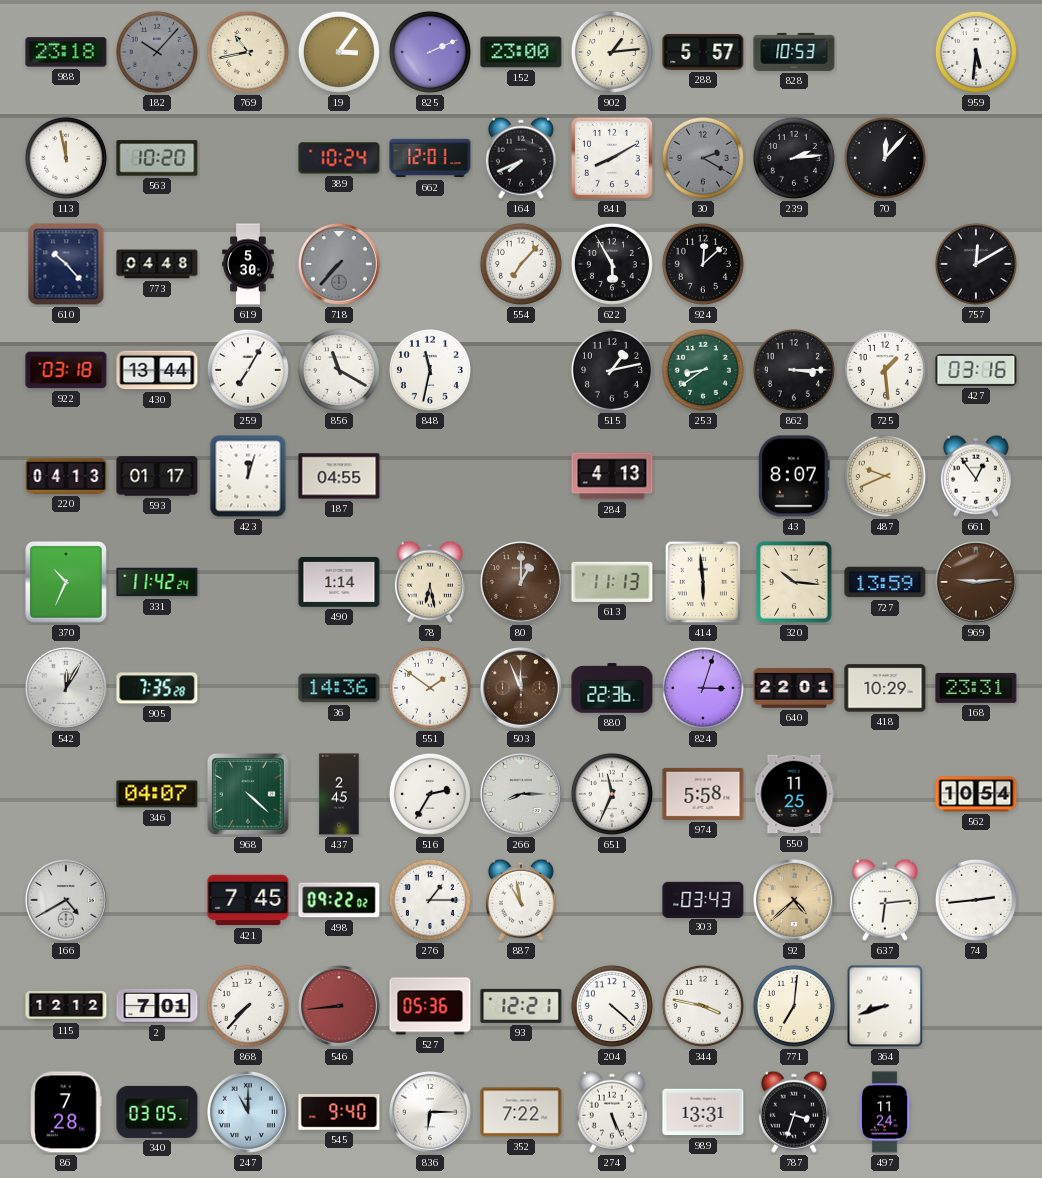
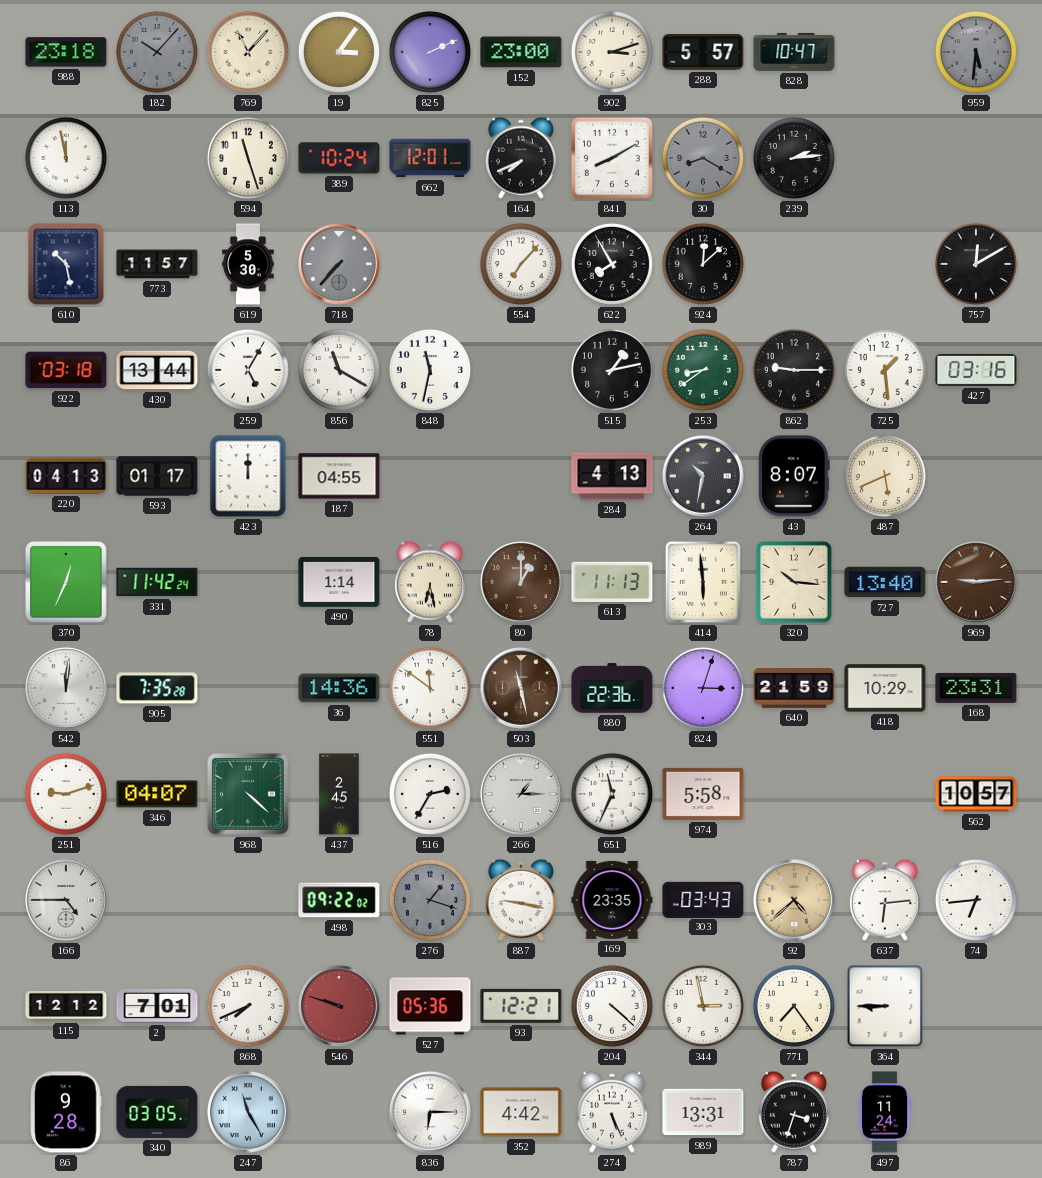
769: 10:43 -> 11:07 (248, 52)
902: 1:14 -> 3:12 (612, 52)
828: 10:53 -> 10:47 (794, 52)
959 dial: white -> grey (976, 52)
563: 10:20 -> none (157, 158)
594: none -> 11:27 (248, 158)
30: 2:20 -> 8:20 (703, 158)
70: 12:07 -> none (885, 158)
610: 10:23 -> 10:28 (66, 264)
773: 04:48 -> 11:57 (157, 264)
622: 5:55 -> 7:55 (612, 264)
259: 7:05 -> 5:05 (248, 370)
862: 3:15 -> 9:15 (794, 370)
423: 12:03 -> 12:00 (248, 476)
264: none -> 10:32 (704, 477)
487: 9:41 -> 5:41 (885, 476)
661: 12:54 -> none (976, 476)
370: 10:34 -> 12:34 (67, 583)
727: 13:59 -> 13:40 (885, 582)
542: 12:05 -> 12:01 (67, 689)
551: 1:51 -> 11:51 (430, 688)
503: 11:56 -> 11:28 (522, 689)
640: 22:01 -> 21:59 (794, 689)
251: none -> 9:12 (66, 794)
266: 8:15 -> 1:15 (522, 795)
550: 11:25 -> none (794, 794)
562: 10:54 -> 10:57 (976, 794)
166: 4:40 -> 4:45 (67, 901)
421: 7:45 -> none (248, 900)
276: 1:15 -> 1:18 (430, 900)
276 dial: white -> grey (430, 900)
887: 10:58 -> 9:17 (521, 900)
169: none -> 23:35 (612, 900)
74: 2:44 -> 6:44 (976, 900)
868: 7:37 -> 7:41 (248, 1006)
546: 8:44 -> 9:48 (340, 1007)
344: 3:47 -> 2:58 (703, 1006)
771: 7:01 -> 7:24 (794, 1006)
364: 8:42 -> 8:45 (885, 1006)
86: 7:28 -> 9:28 (66, 1112)
247: 11:00 -> 11:25 (249, 1113)
545: 9:40 -> none (339, 1112)
352: 7:22 -> 4:42 (521, 1112)
